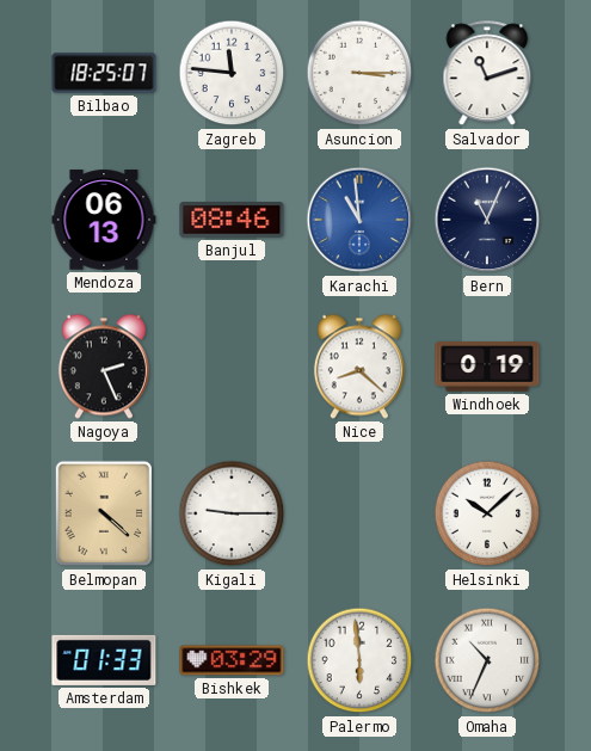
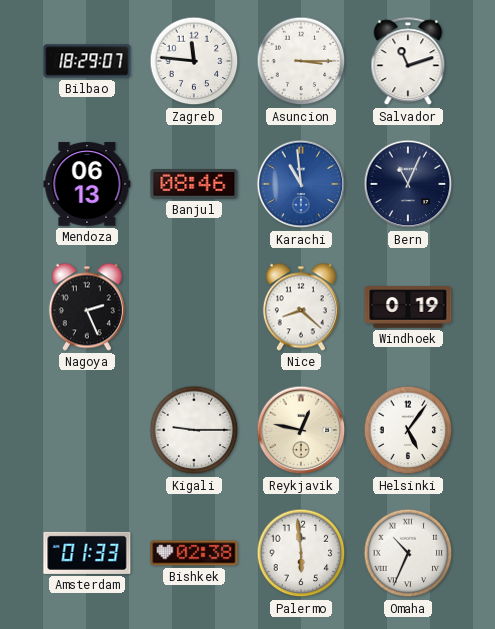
Bilbao: 18:25 -> 18:29 (87, 61)
Belmopan: 4:22 -> none (104, 513)
Reykjavik: none -> 12:47 (301, 430)
Helsinki: 10:08 -> 5:06 (408, 430)
Bishkek: 03:29 -> 02:38 (194, 553)
